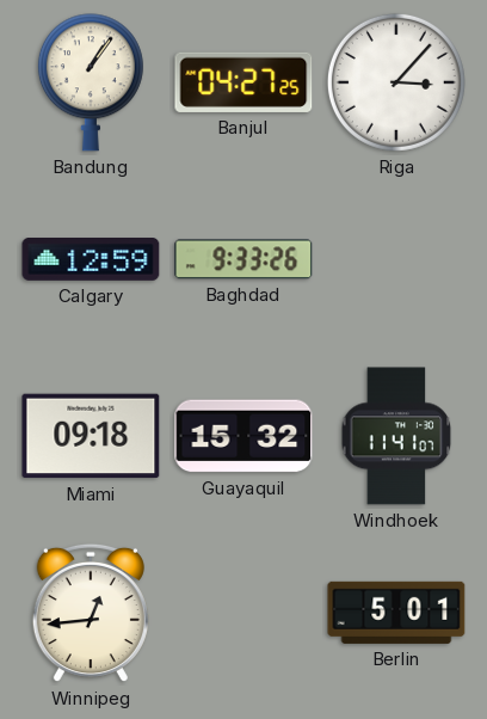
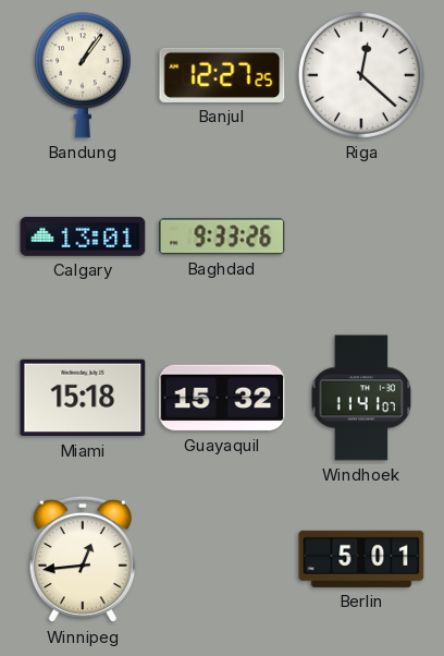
Banjul: 04:27 -> 12:27 (222, 75)
Riga: 3:07 -> 12:22 (361, 75)
Calgary: 12:59 -> 13:01 (83, 238)
Miami: 09:18 -> 15:18 (83, 398)
